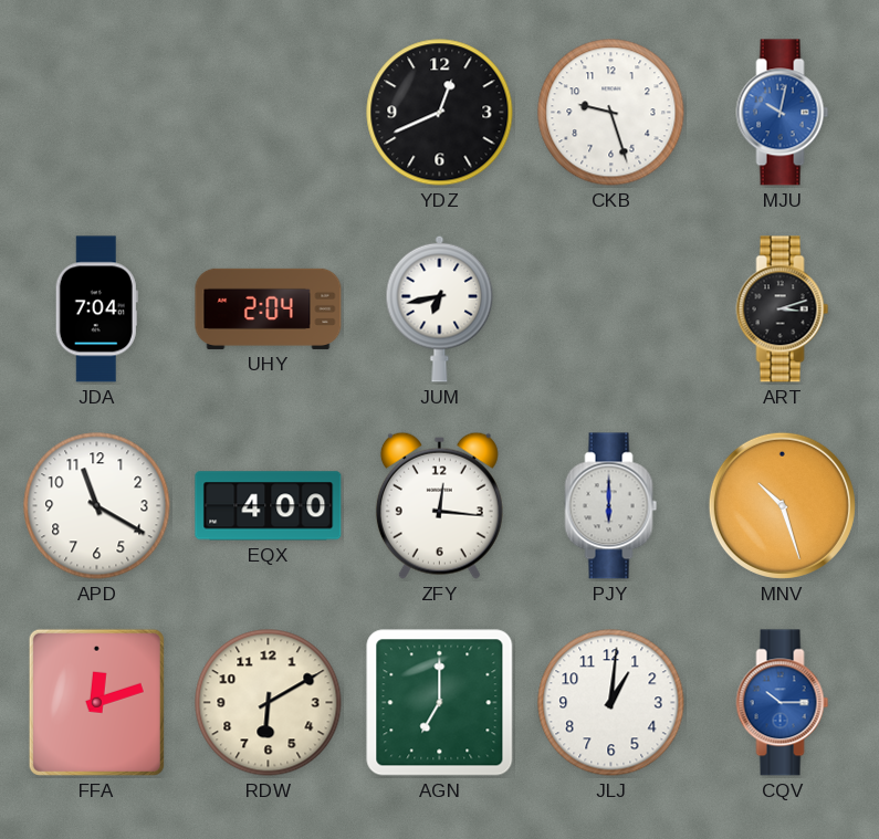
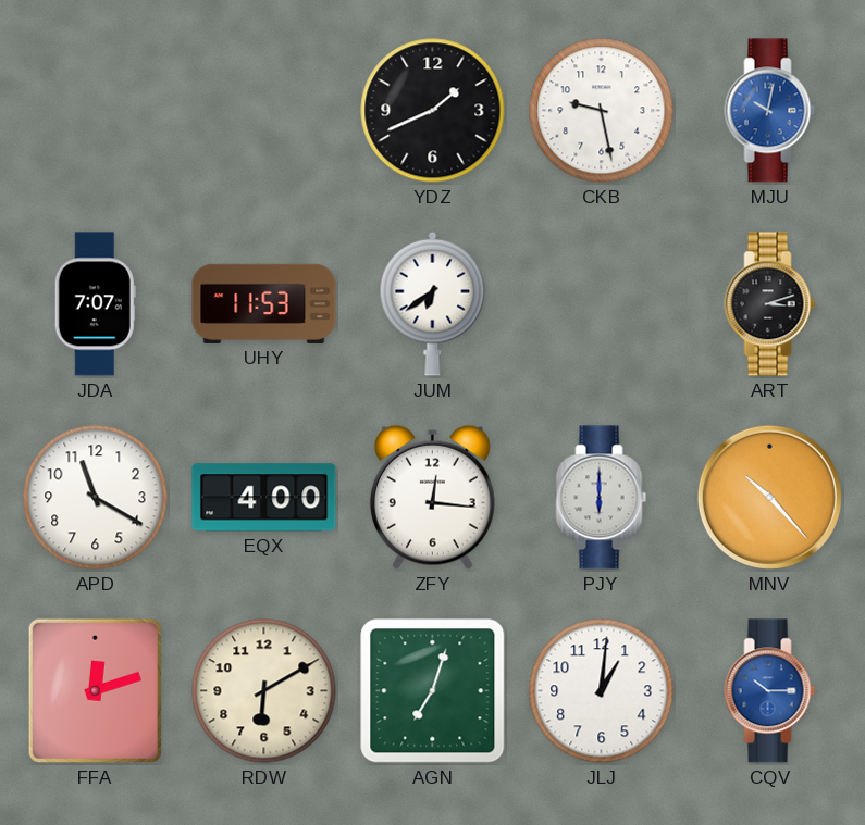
YDZ: 12:41 -> 1:41 (433, 111)
CKB: 9:27 -> 9:28 (602, 111)
JDA: 7:04 -> 7:07 (95, 304)
UHY: 2:04 -> 11:53 (264, 303)
JUM: 6:43 -> 6:39 (433, 303)
MNV: 10:27 -> 10:23 (769, 497)
AGN: 7:00 -> 7:03 (433, 691)
